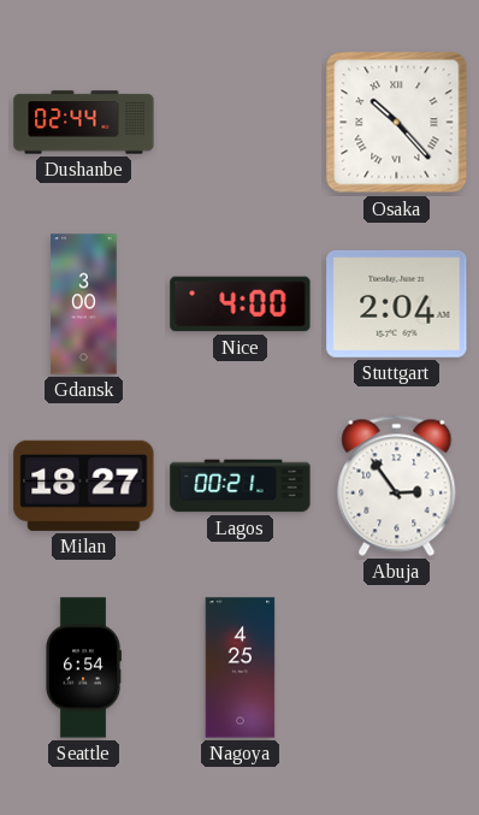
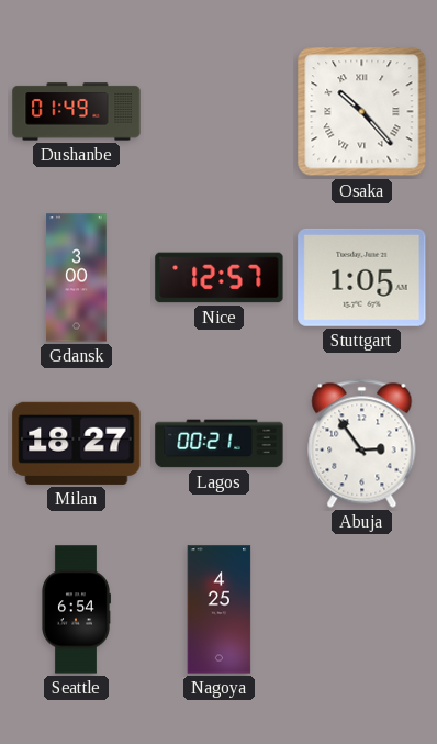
Dushanbe: 02:44 -> 01:49 (77, 112)
Nice: 4:00 -> 12:57 (220, 278)
Stuttgart: 2:04 -> 1:05 (362, 277)
